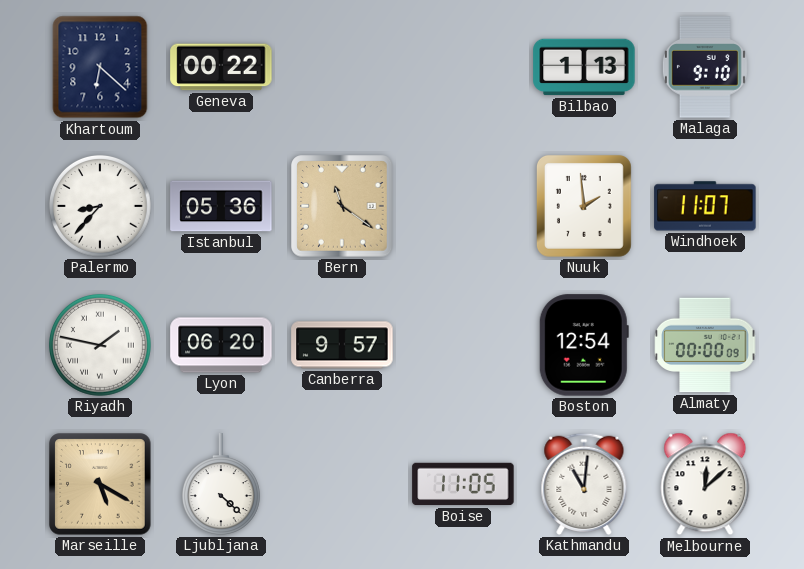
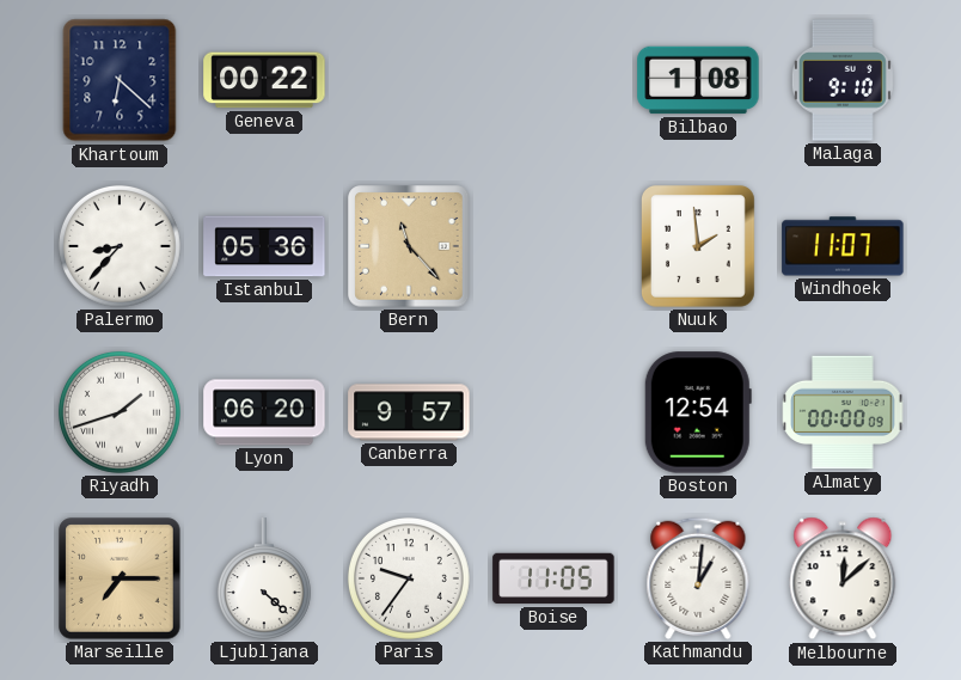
Bilbao: 1:13 -> 1:08 (698, 80)
Bern: 11:21 -> 11:23 (409, 246)
Riyadh: 1:47 -> 1:42 (120, 412)
Marseille: 5:20 -> 7:15 (120, 578)
Paris: none -> 9:36 (409, 578)
Kathmandu: 11:01 -> 1:01 (698, 578)
